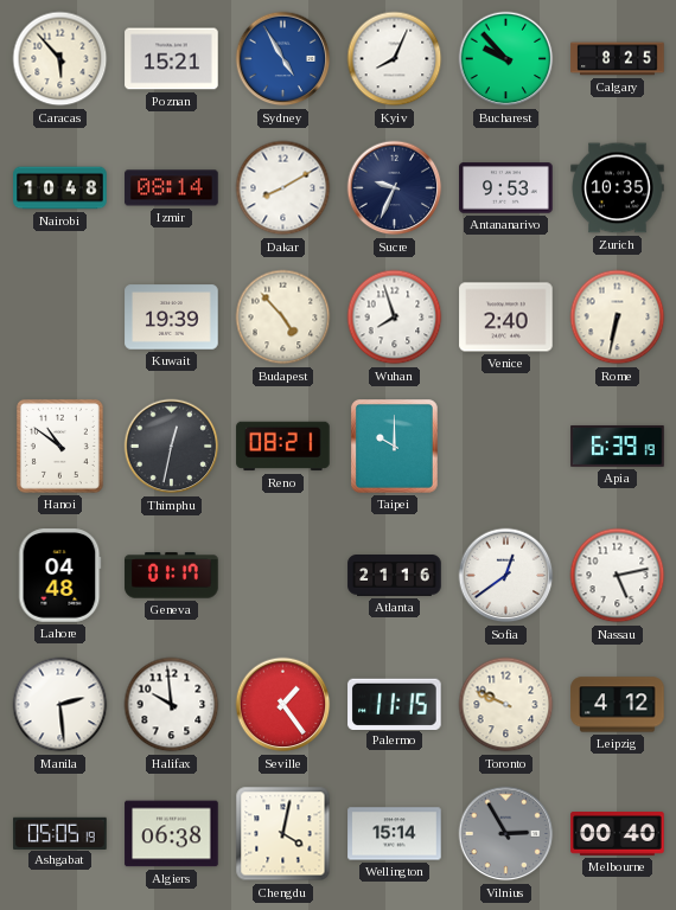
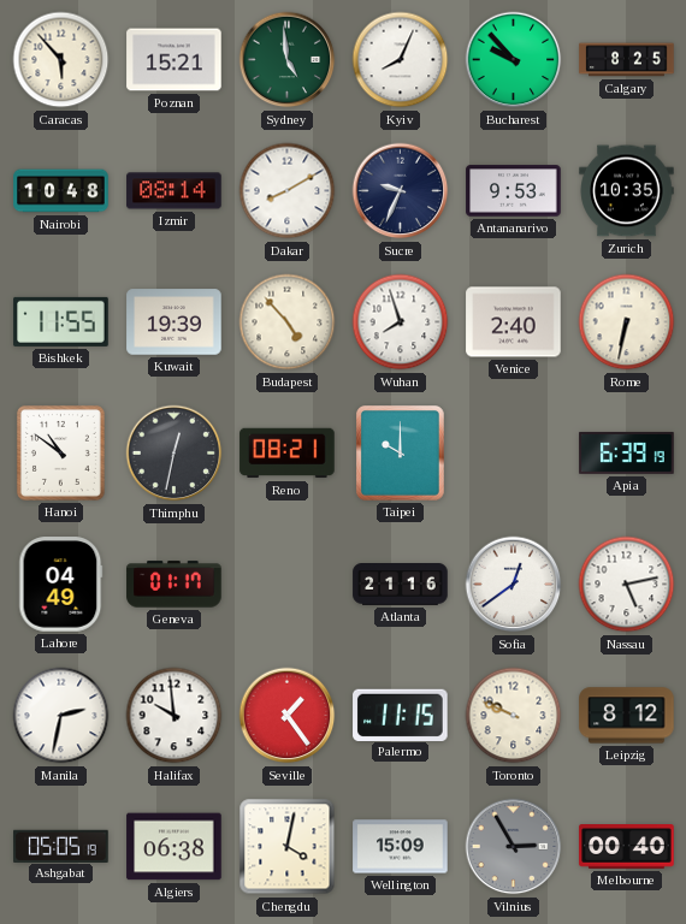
Sydney: 4:55 -> 4:59 (288, 60)
Sydney dial: blue -> green (288, 60)
Bishkek: none -> 11:55 (61, 321)
Lahore: 04:48 -> 04:49 (61, 585)
Manila: 2:29 -> 2:32 (61, 716)
Leipzig: 4:12 -> 8:12 (627, 716)
Wellington: 15:14 -> 15:09 (401, 847)
